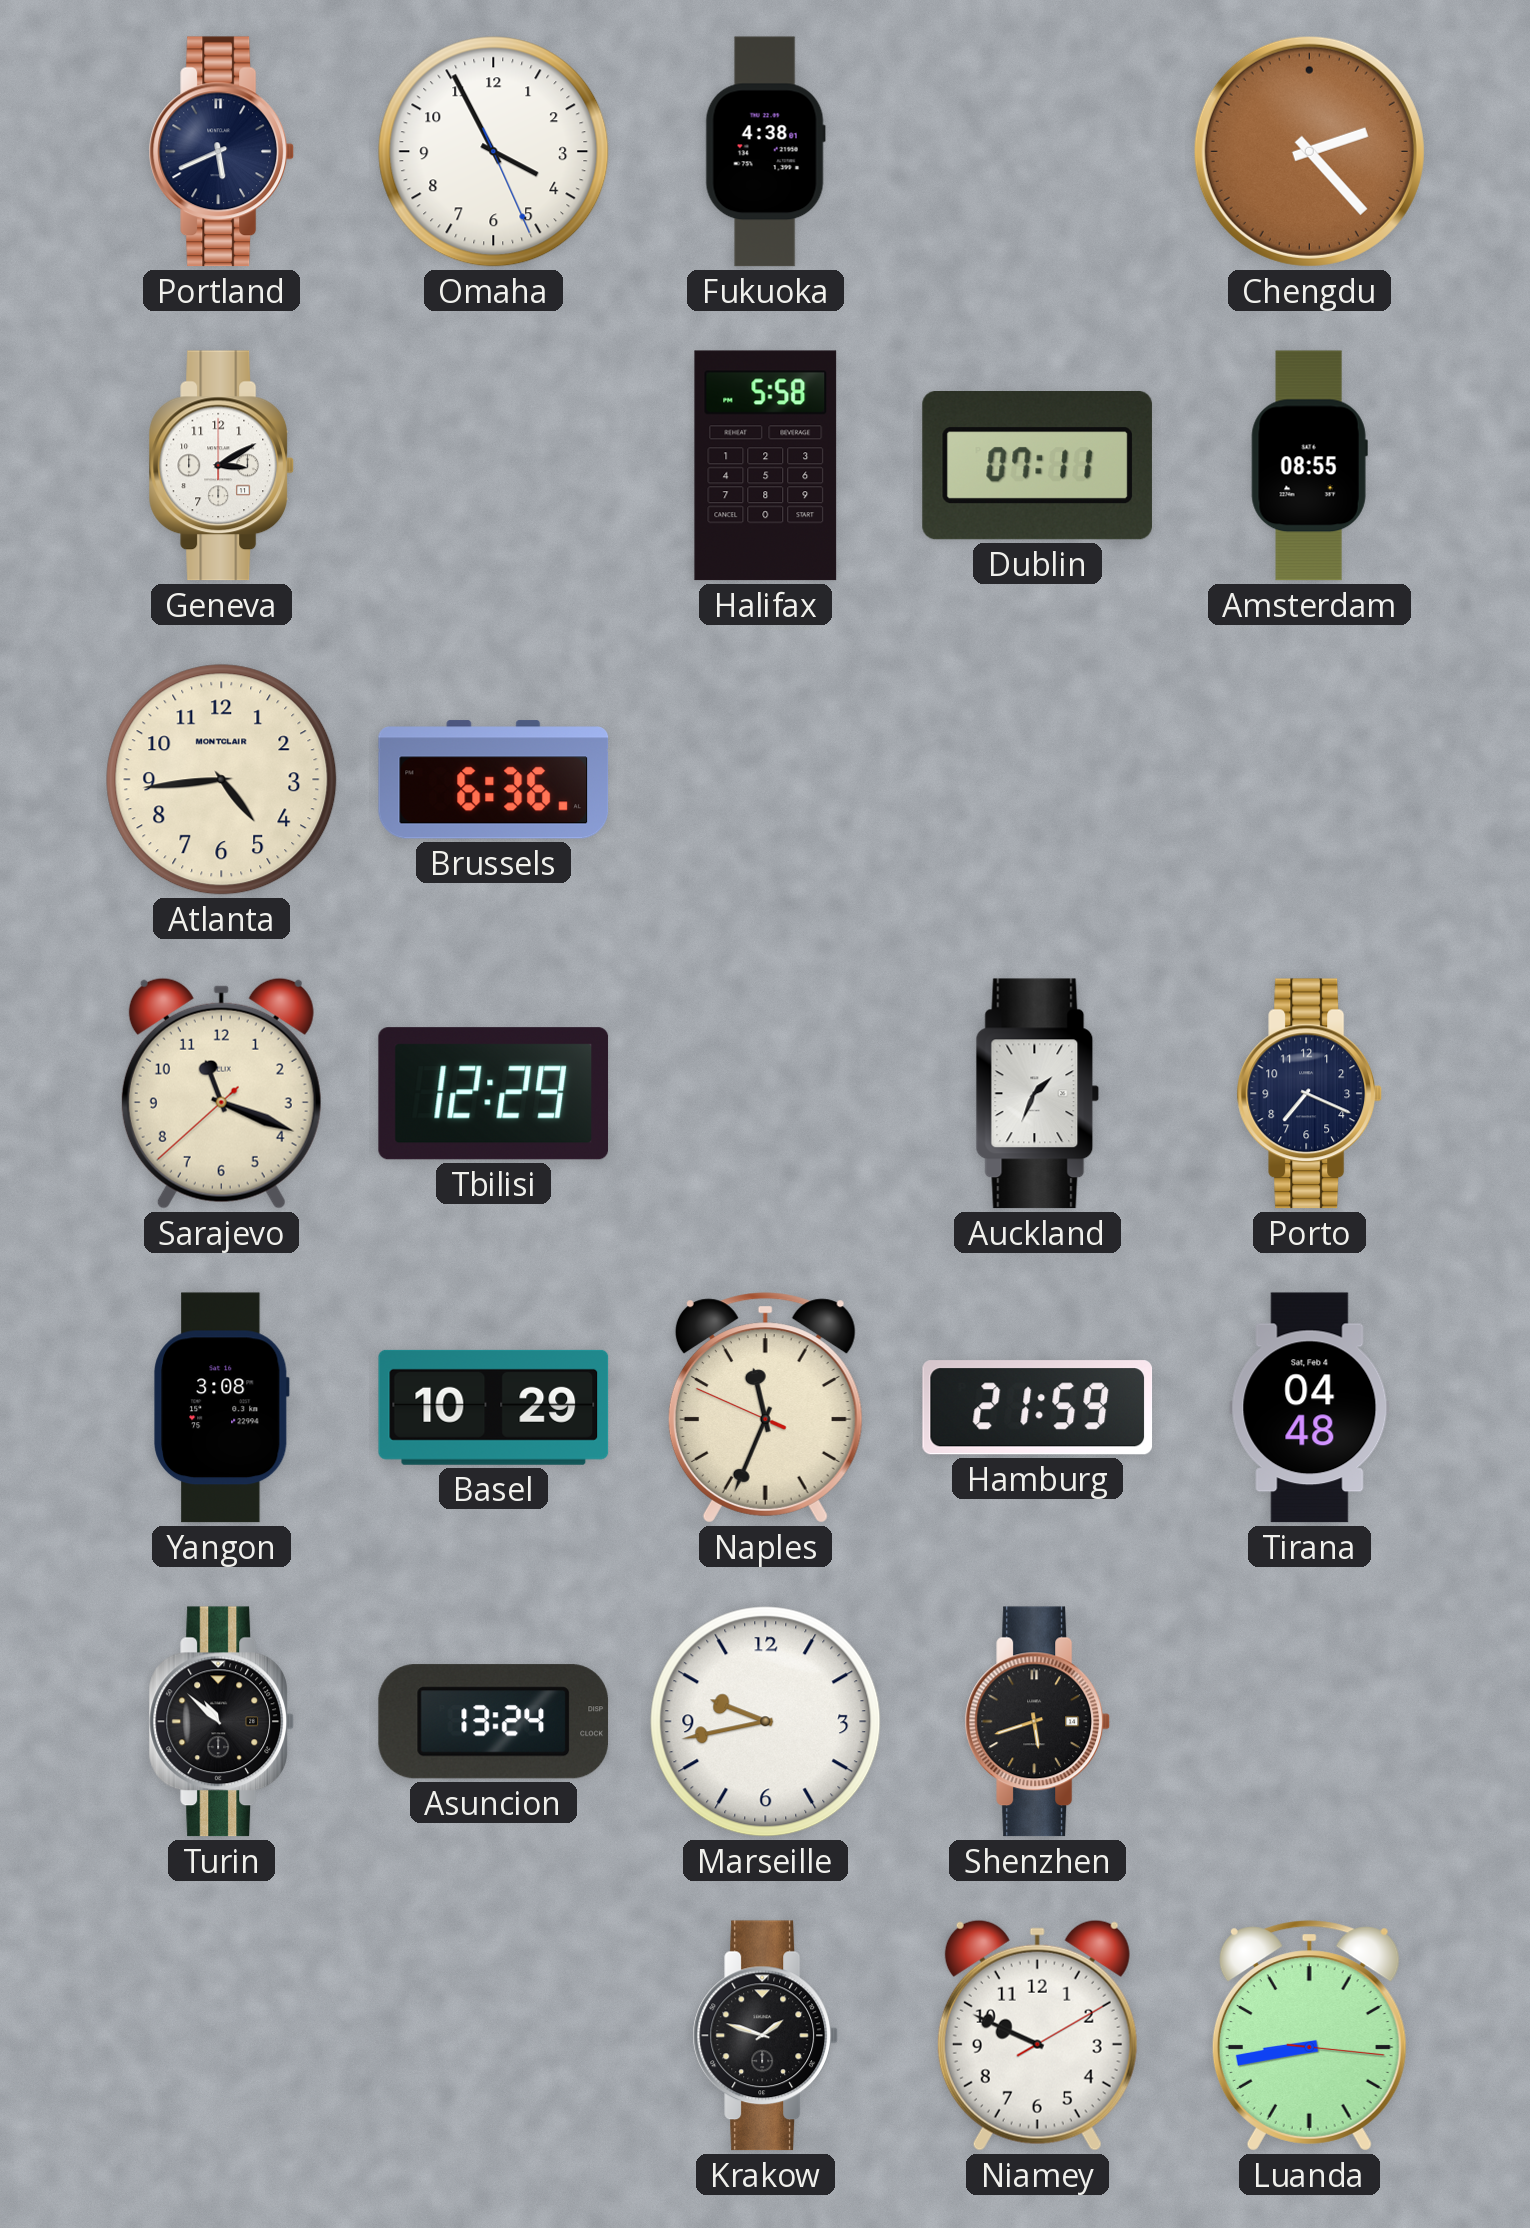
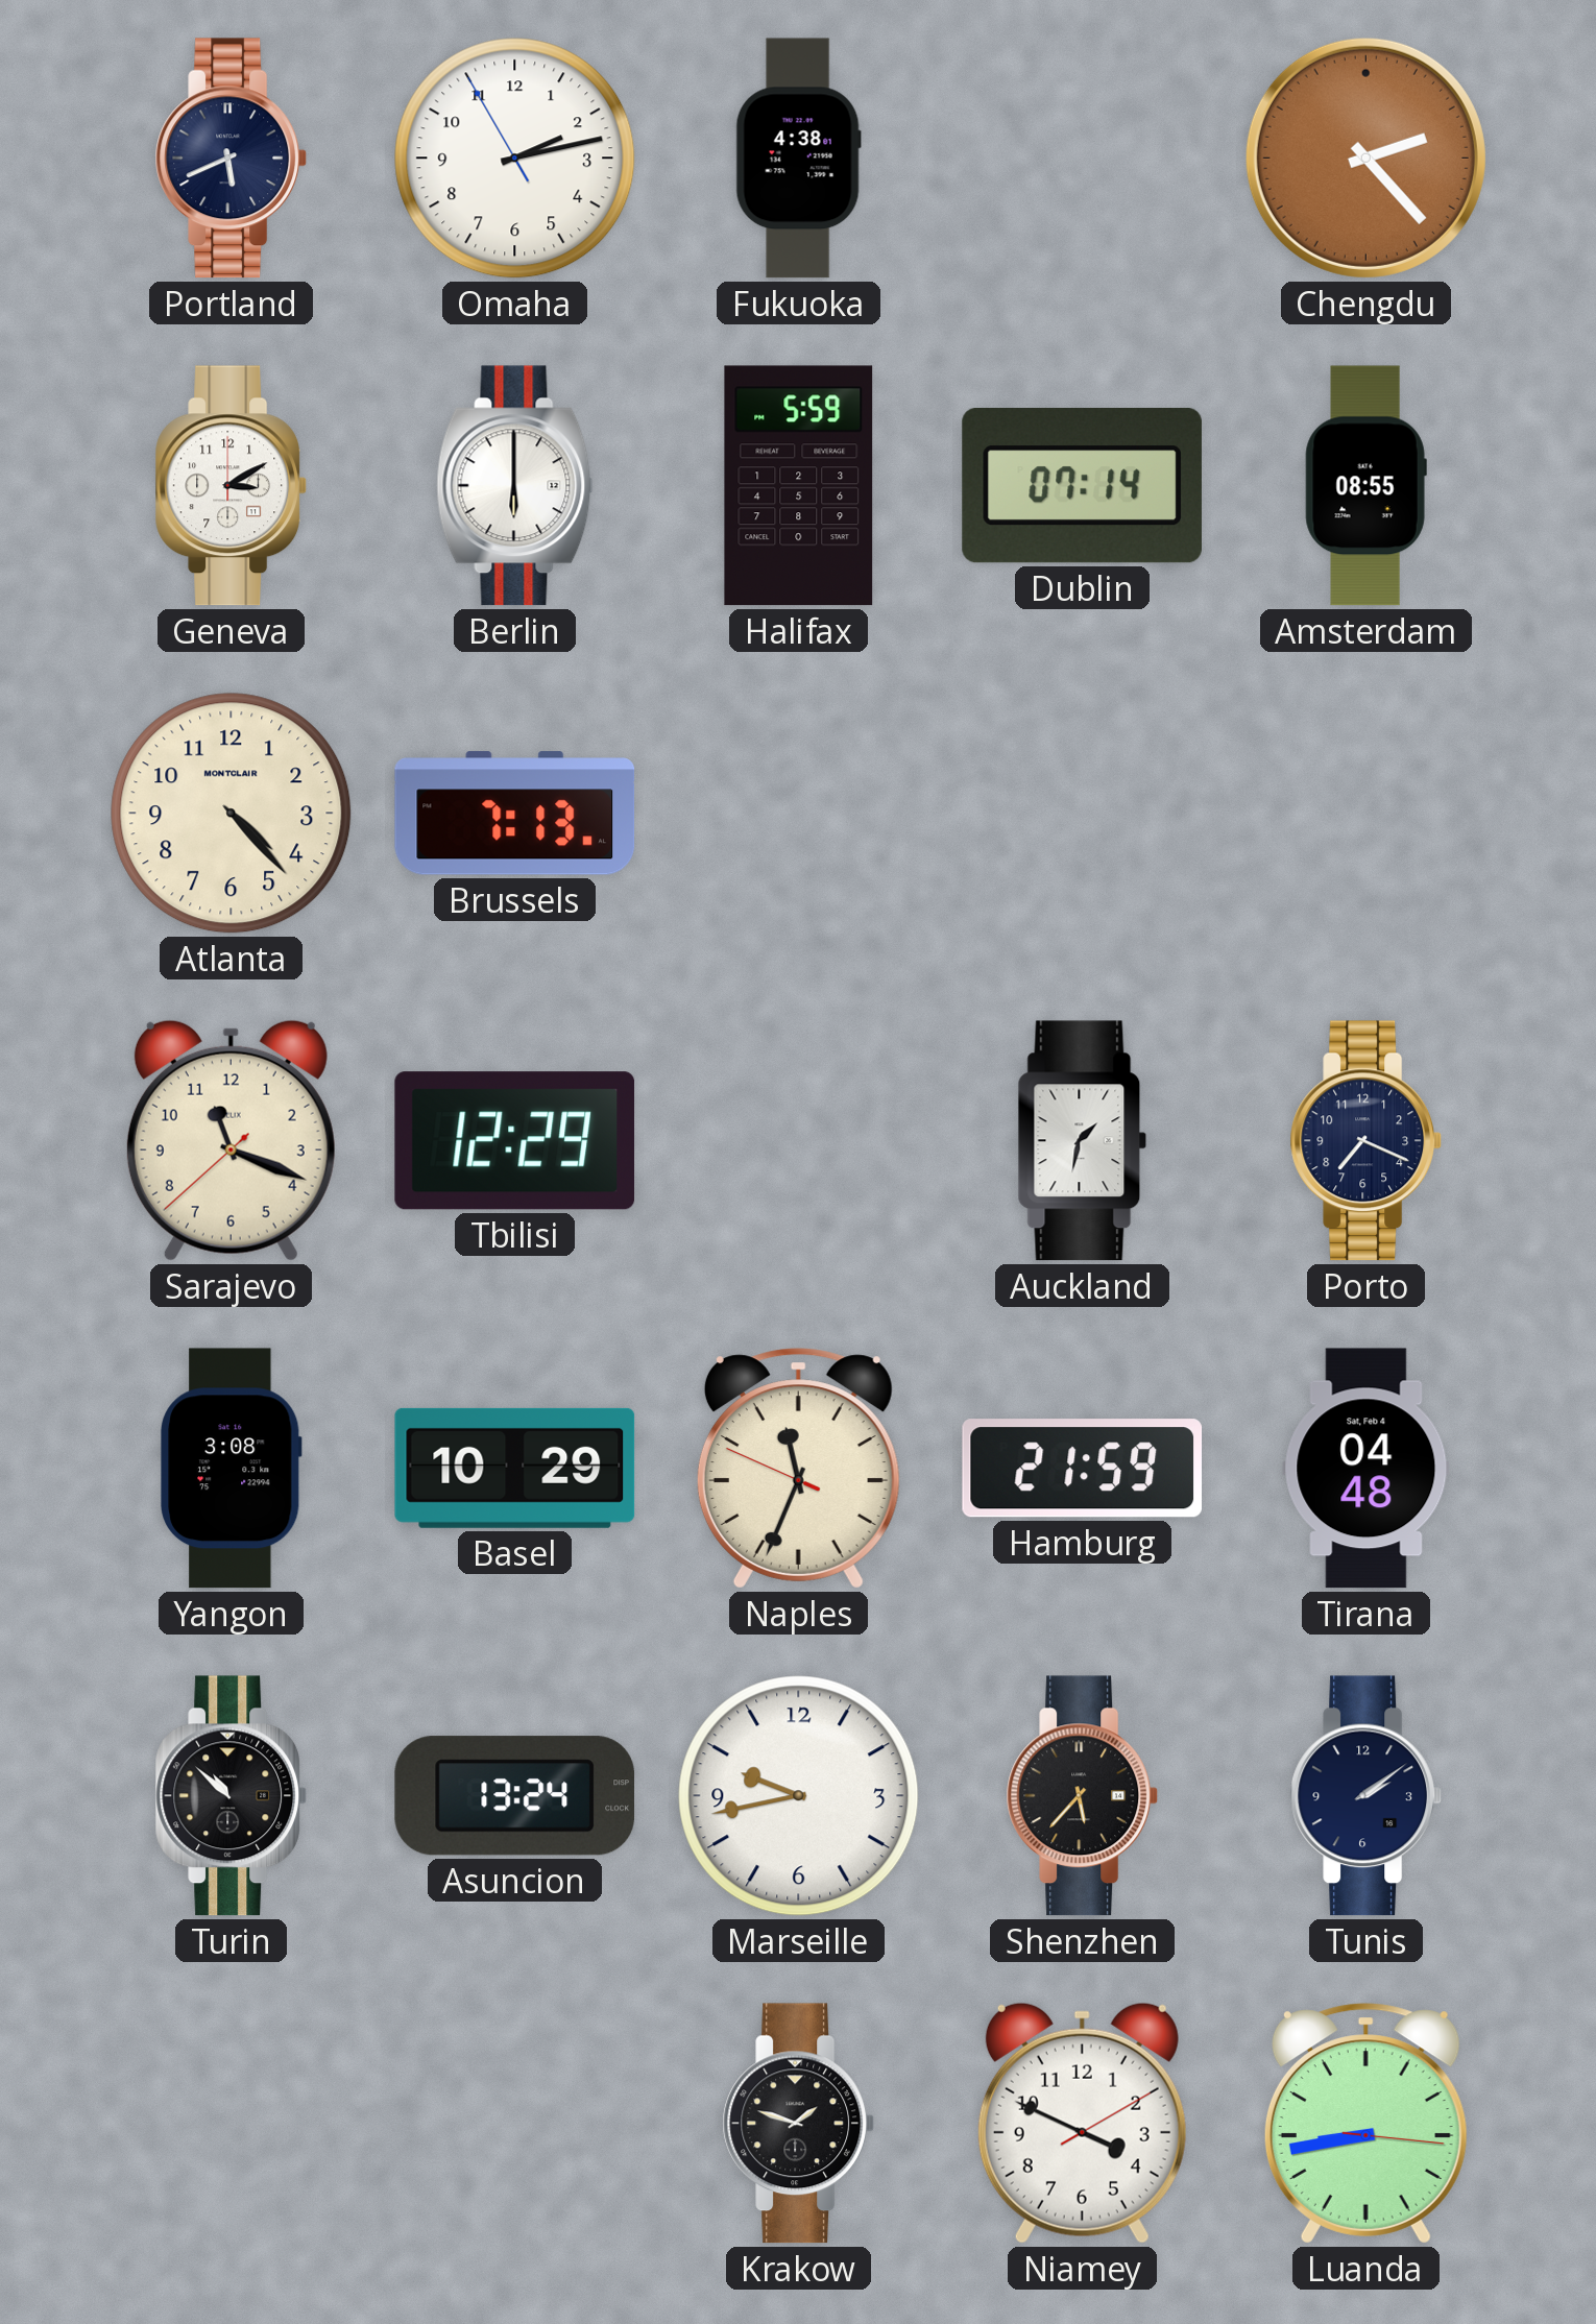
Omaha: 3:55 -> 2:12 (515, 159)
Berlin: none -> 6:00 (515, 486)
Halifax: 5:58 -> 5:59 (799, 486)
Dublin: 07:11 -> 07:14 (1082, 486)
Atlanta: 4:44 -> 4:23 (232, 814)
Brussels: 6:36 -> 7:13 (515, 814)
Auckland: 1:34 -> 1:32 (1083, 1141)
Shenzhen: 5:42 -> 5:37 (1083, 1796)
Tunis: none -> 2:09 (1367, 1796)
Niamey: 9:49 -> 3:49 (1082, 2123)
